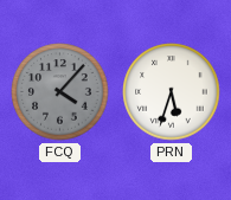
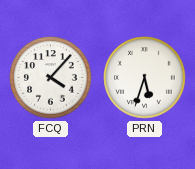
FCQ dial: grey -> white (51, 78)
